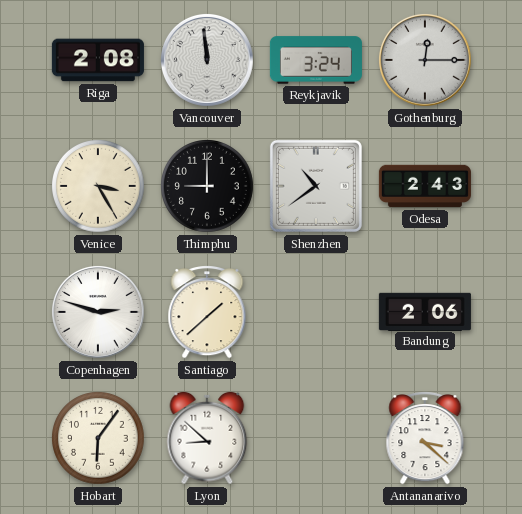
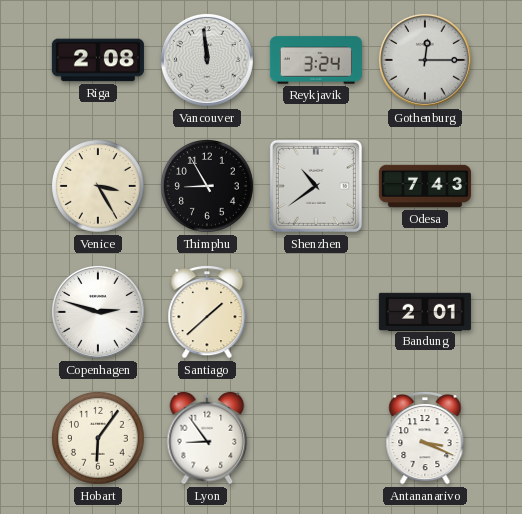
Thimphu: 9:00 -> 8:55 (208, 187)
Odesa: 2:43 -> 7:43 (425, 186)
Bandung: 2:06 -> 2:01 (425, 311)
Lyon: 8:52 -> 8:54 (207, 438)
Antananarivo: 3:22 -> 3:19 (425, 439)
